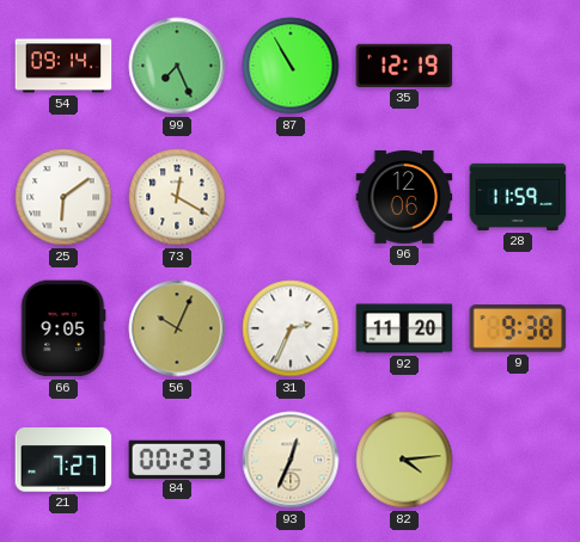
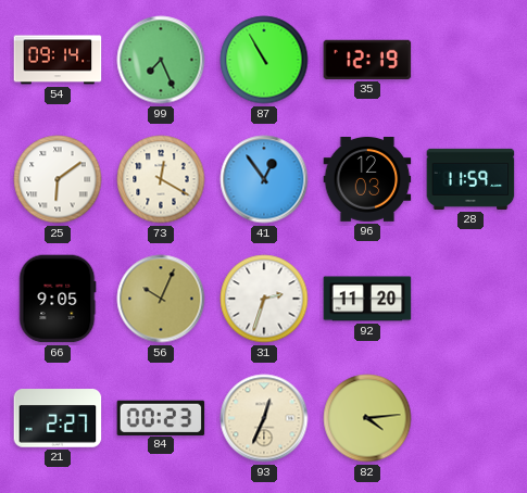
41: none -> 12:54 (264, 179)
96: 12:06 -> 12:03 (367, 180)
31: 2:34 -> 2:33 (264, 299)
9: 9:38 -> none (518, 328)
21: 7:27 -> 2:27 (58, 418)
